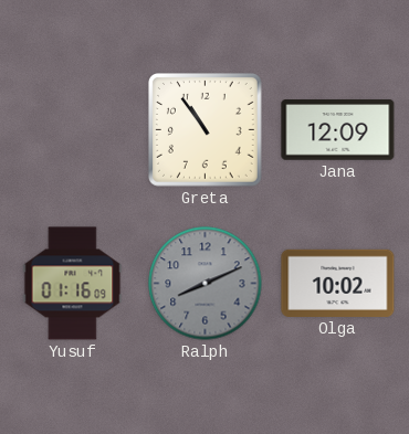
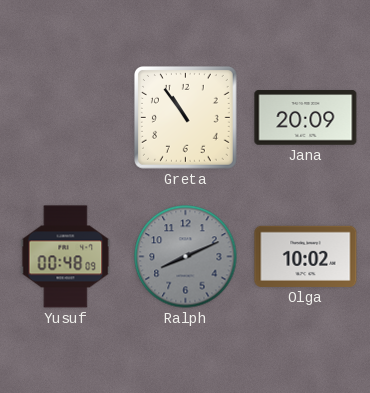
Jana: 12:09 -> 20:09 (306, 118)
Yusuf: 01:16 -> 00:48 (66, 257)
